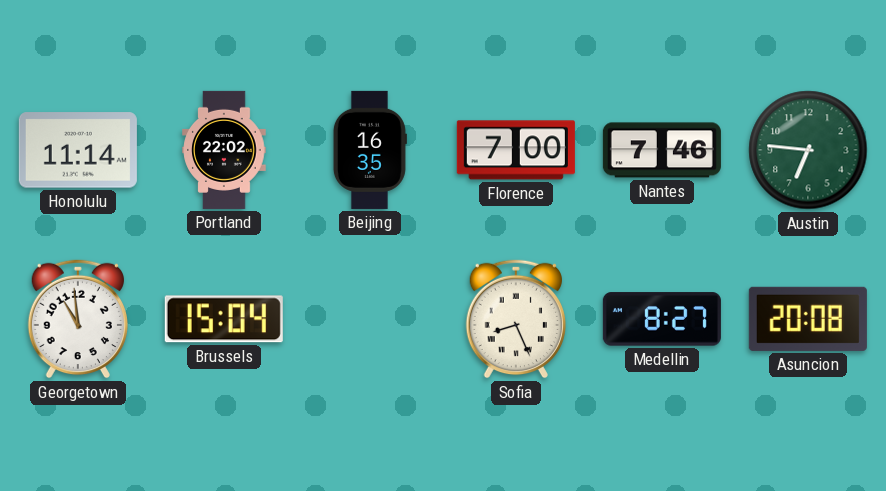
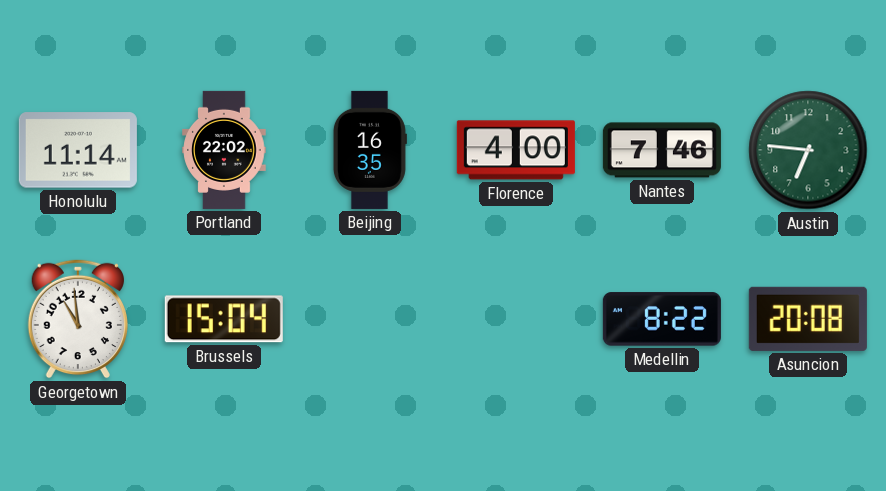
Florence: 7:00 -> 4:00 (516, 150)
Sofia: 8:26 -> none (516, 319)
Medellin: 8:27 -> 8:22 (662, 319)
